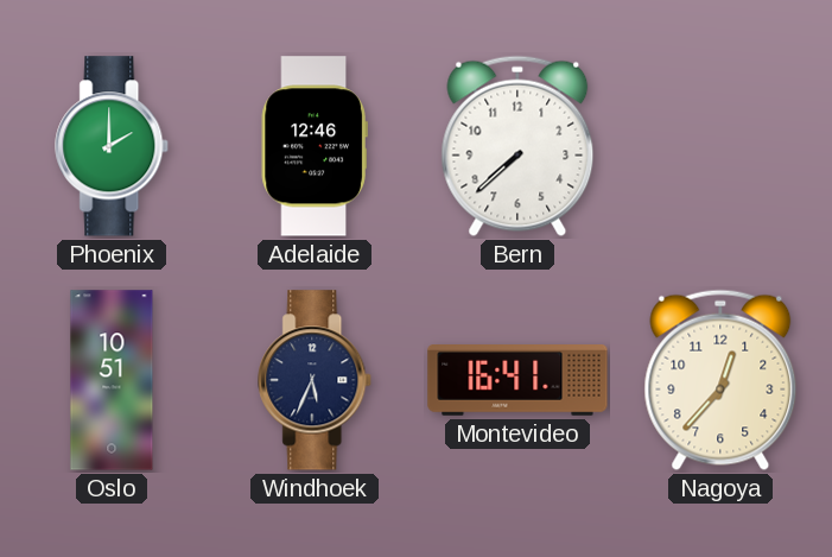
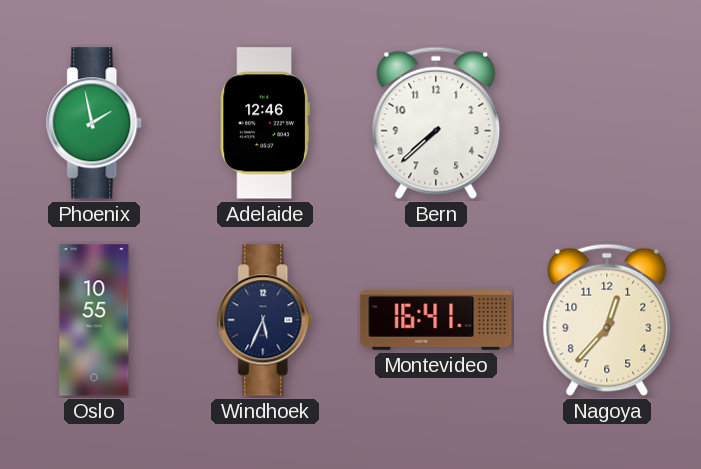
Phoenix: 2:00 -> 1:58 (95, 123)
Oslo: 10:51 -> 10:55 (94, 320)
